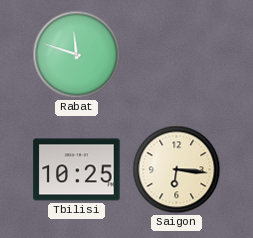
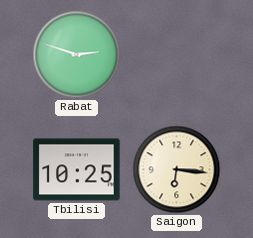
Rabat: 11:48 -> 2:48 (77, 55)
